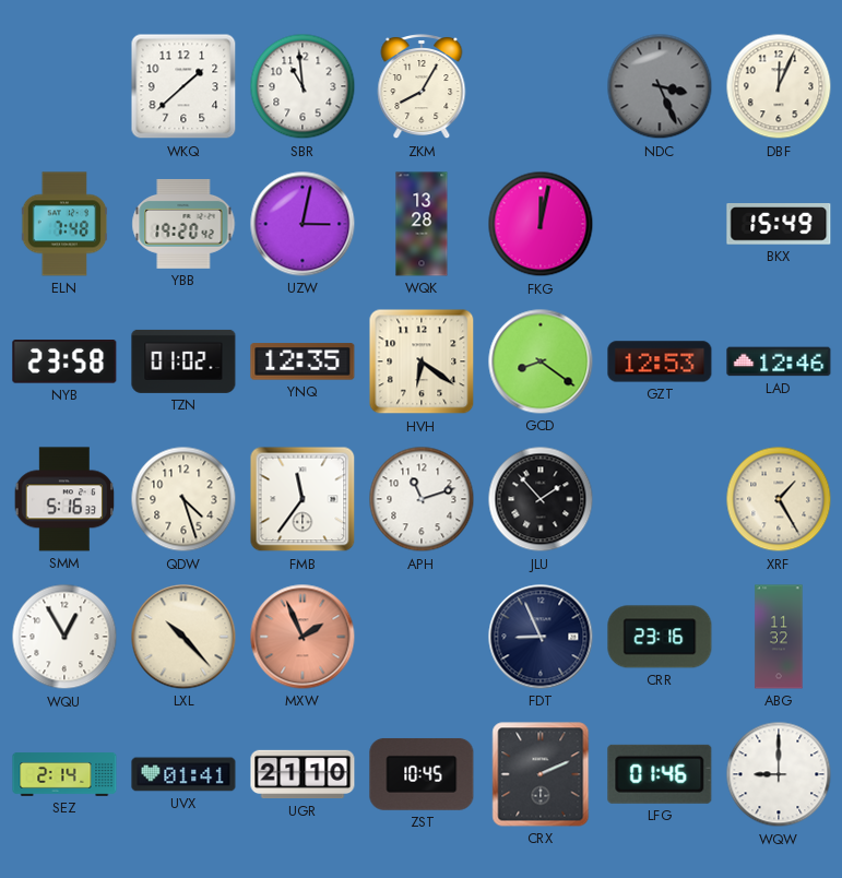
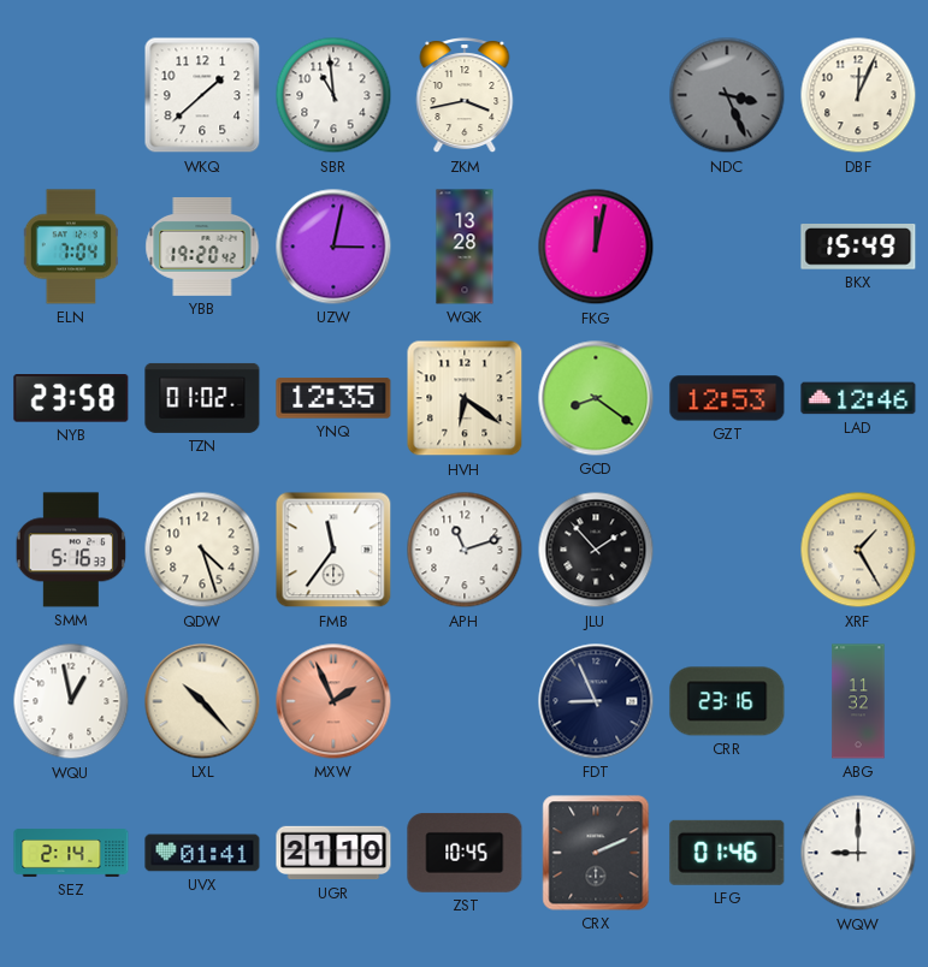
ZKM: 8:05 -> 3:43 (465, 96)
ELN: 7:48 -> 7:04 (71, 247)
WQU: 12:55 -> 12:58 (71, 701)
